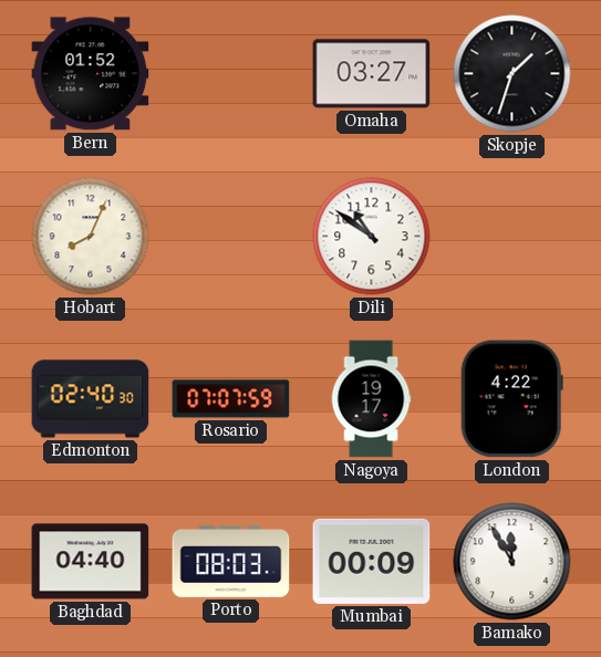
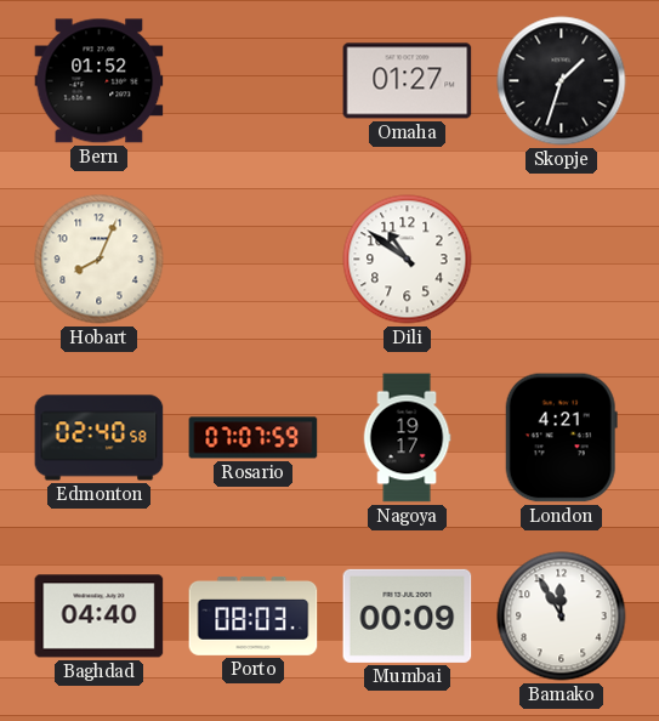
Omaha: 03:27 -> 01:27 (408, 81)
Edmonton: 02:40:30 -> 02:40:58 (100, 438)
London: 4:22 -> 4:21 (561, 438)
